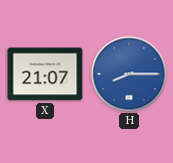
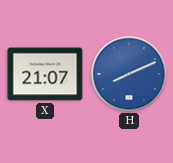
H: 8:15 -> 8:11 (129, 74)
